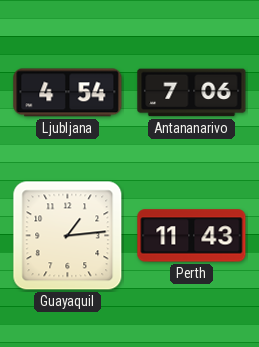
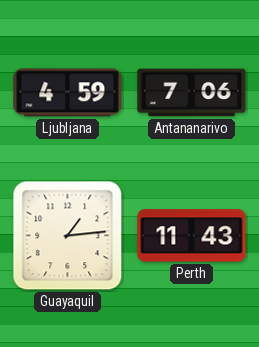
Ljubljana: 4:54 -> 4:59 (68, 93)
